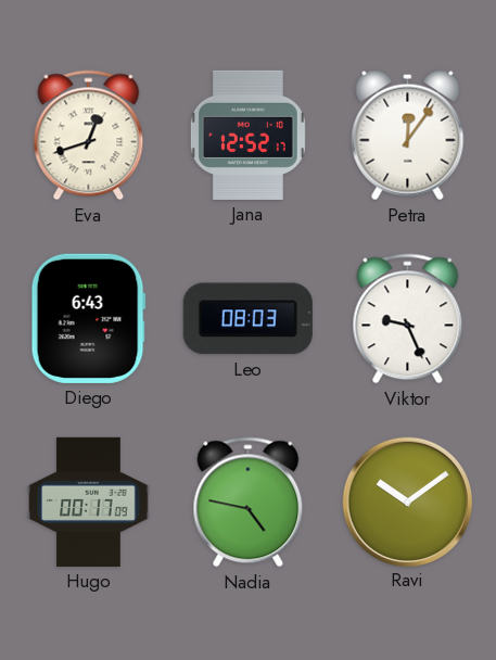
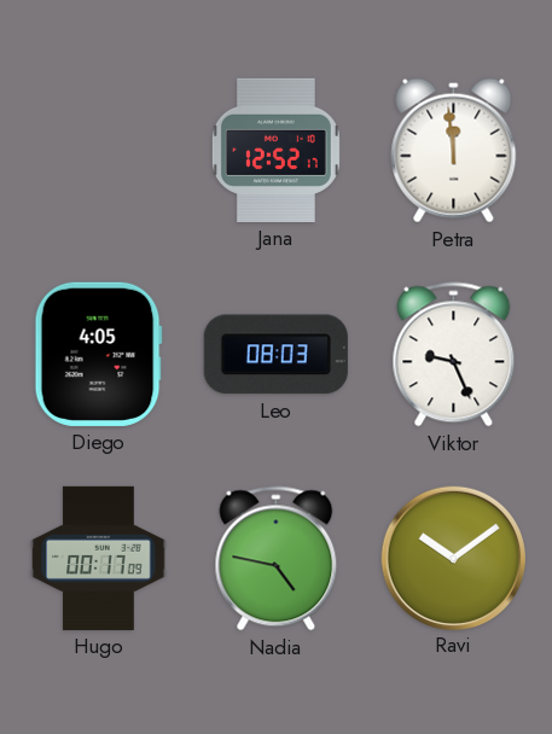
Eva: 12:42 -> none (89, 136)
Petra: 12:06 -> 11:59 (454, 151)
Diego: 6:43 -> 4:05 (98, 354)
